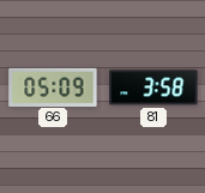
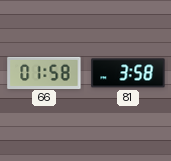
66: 05:09 -> 01:58 (44, 72)
